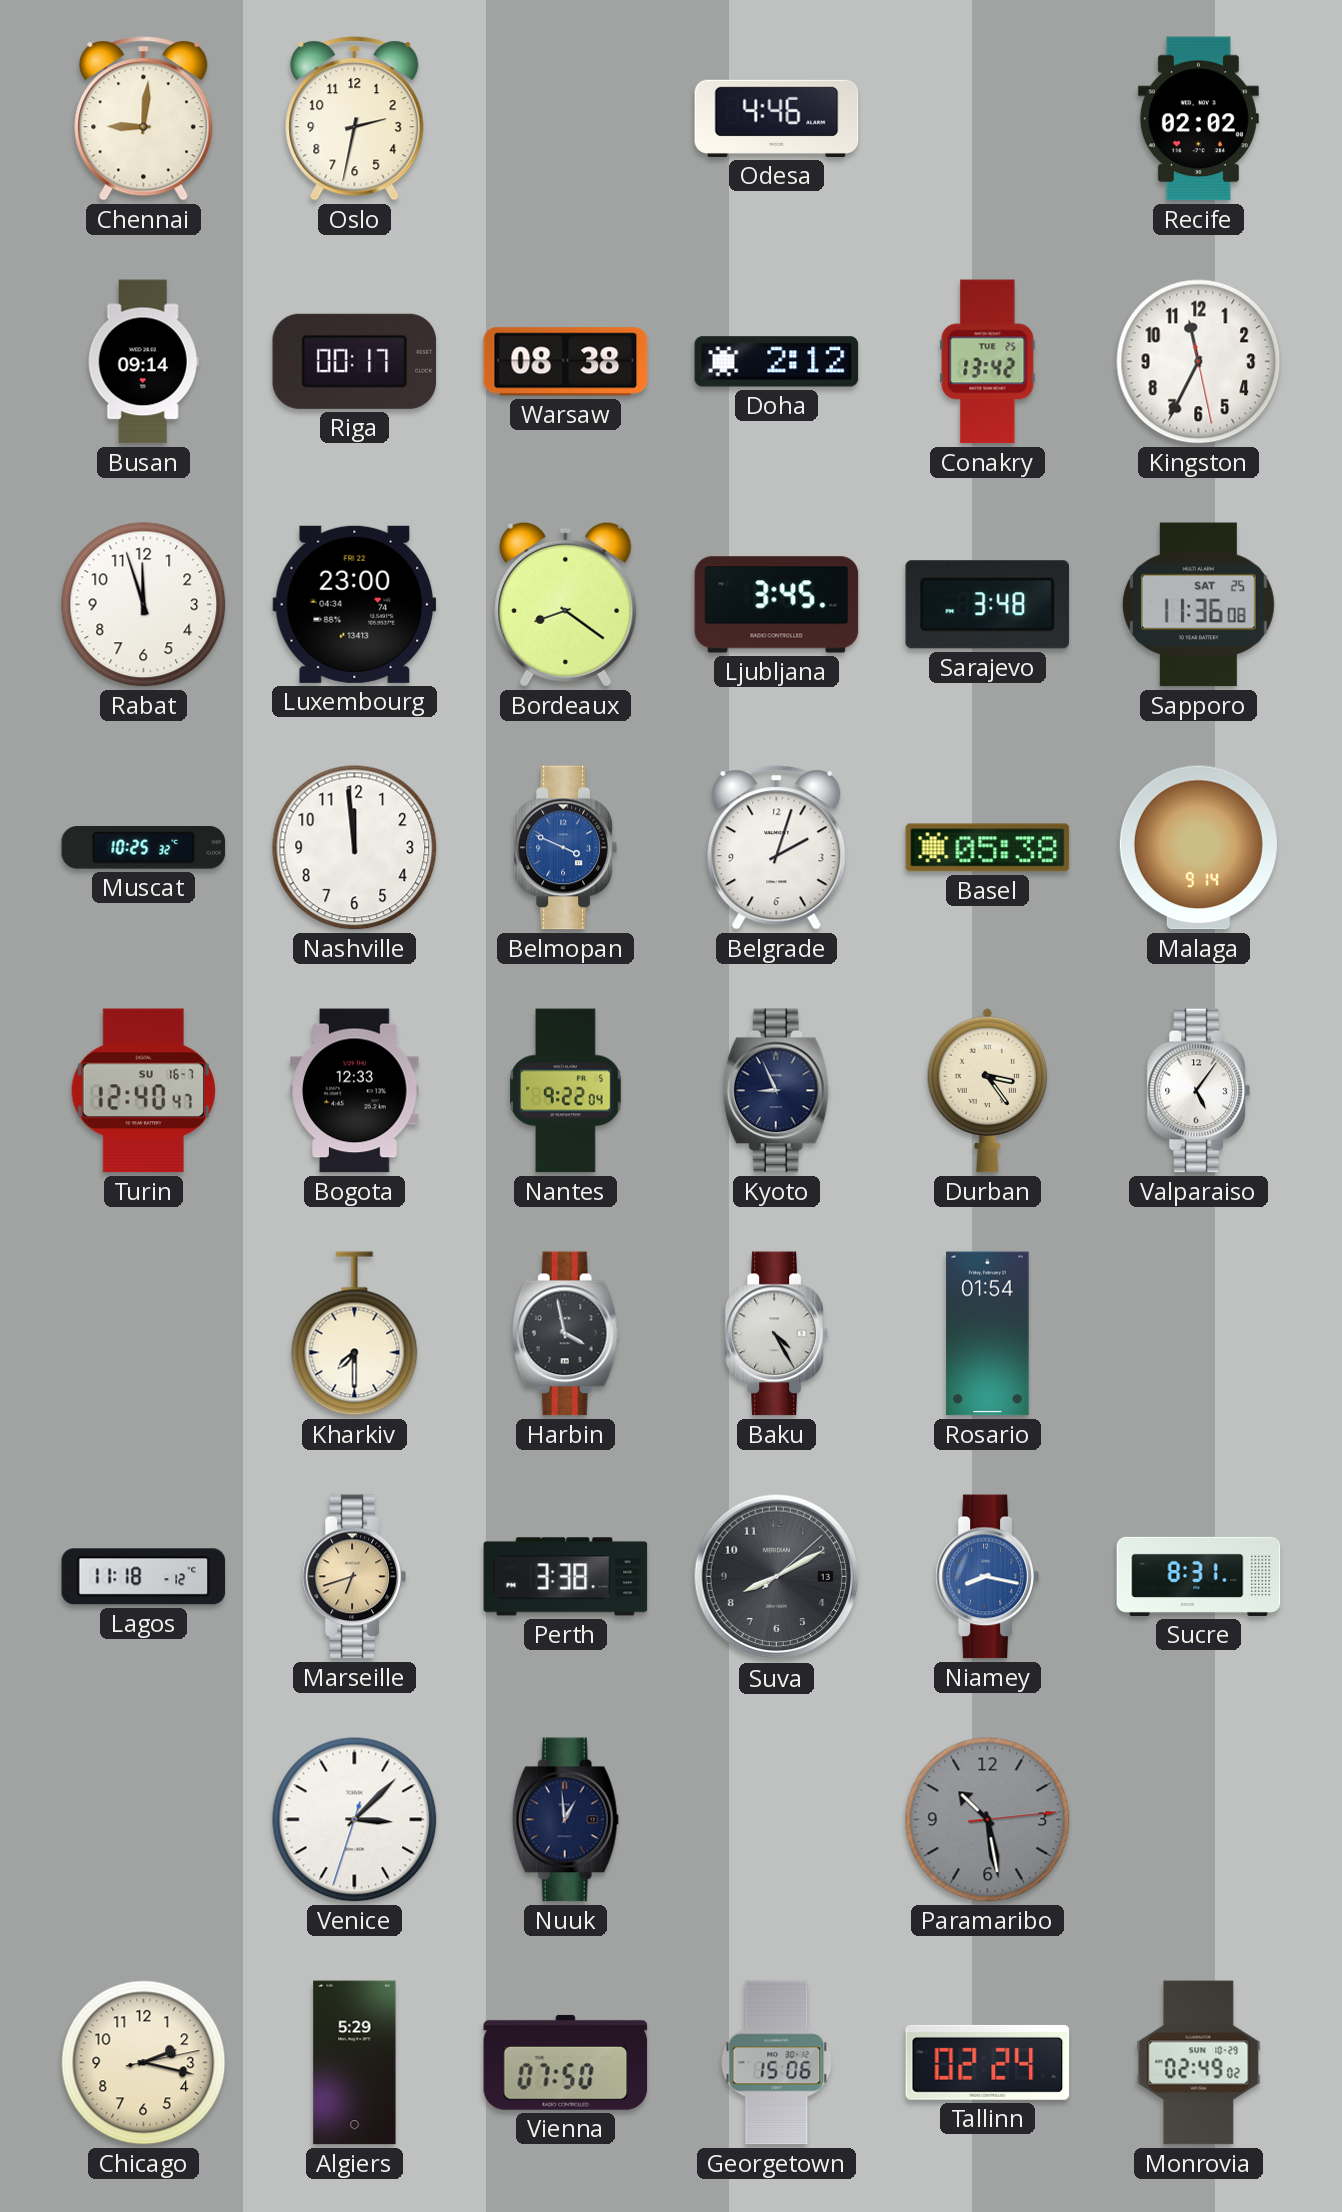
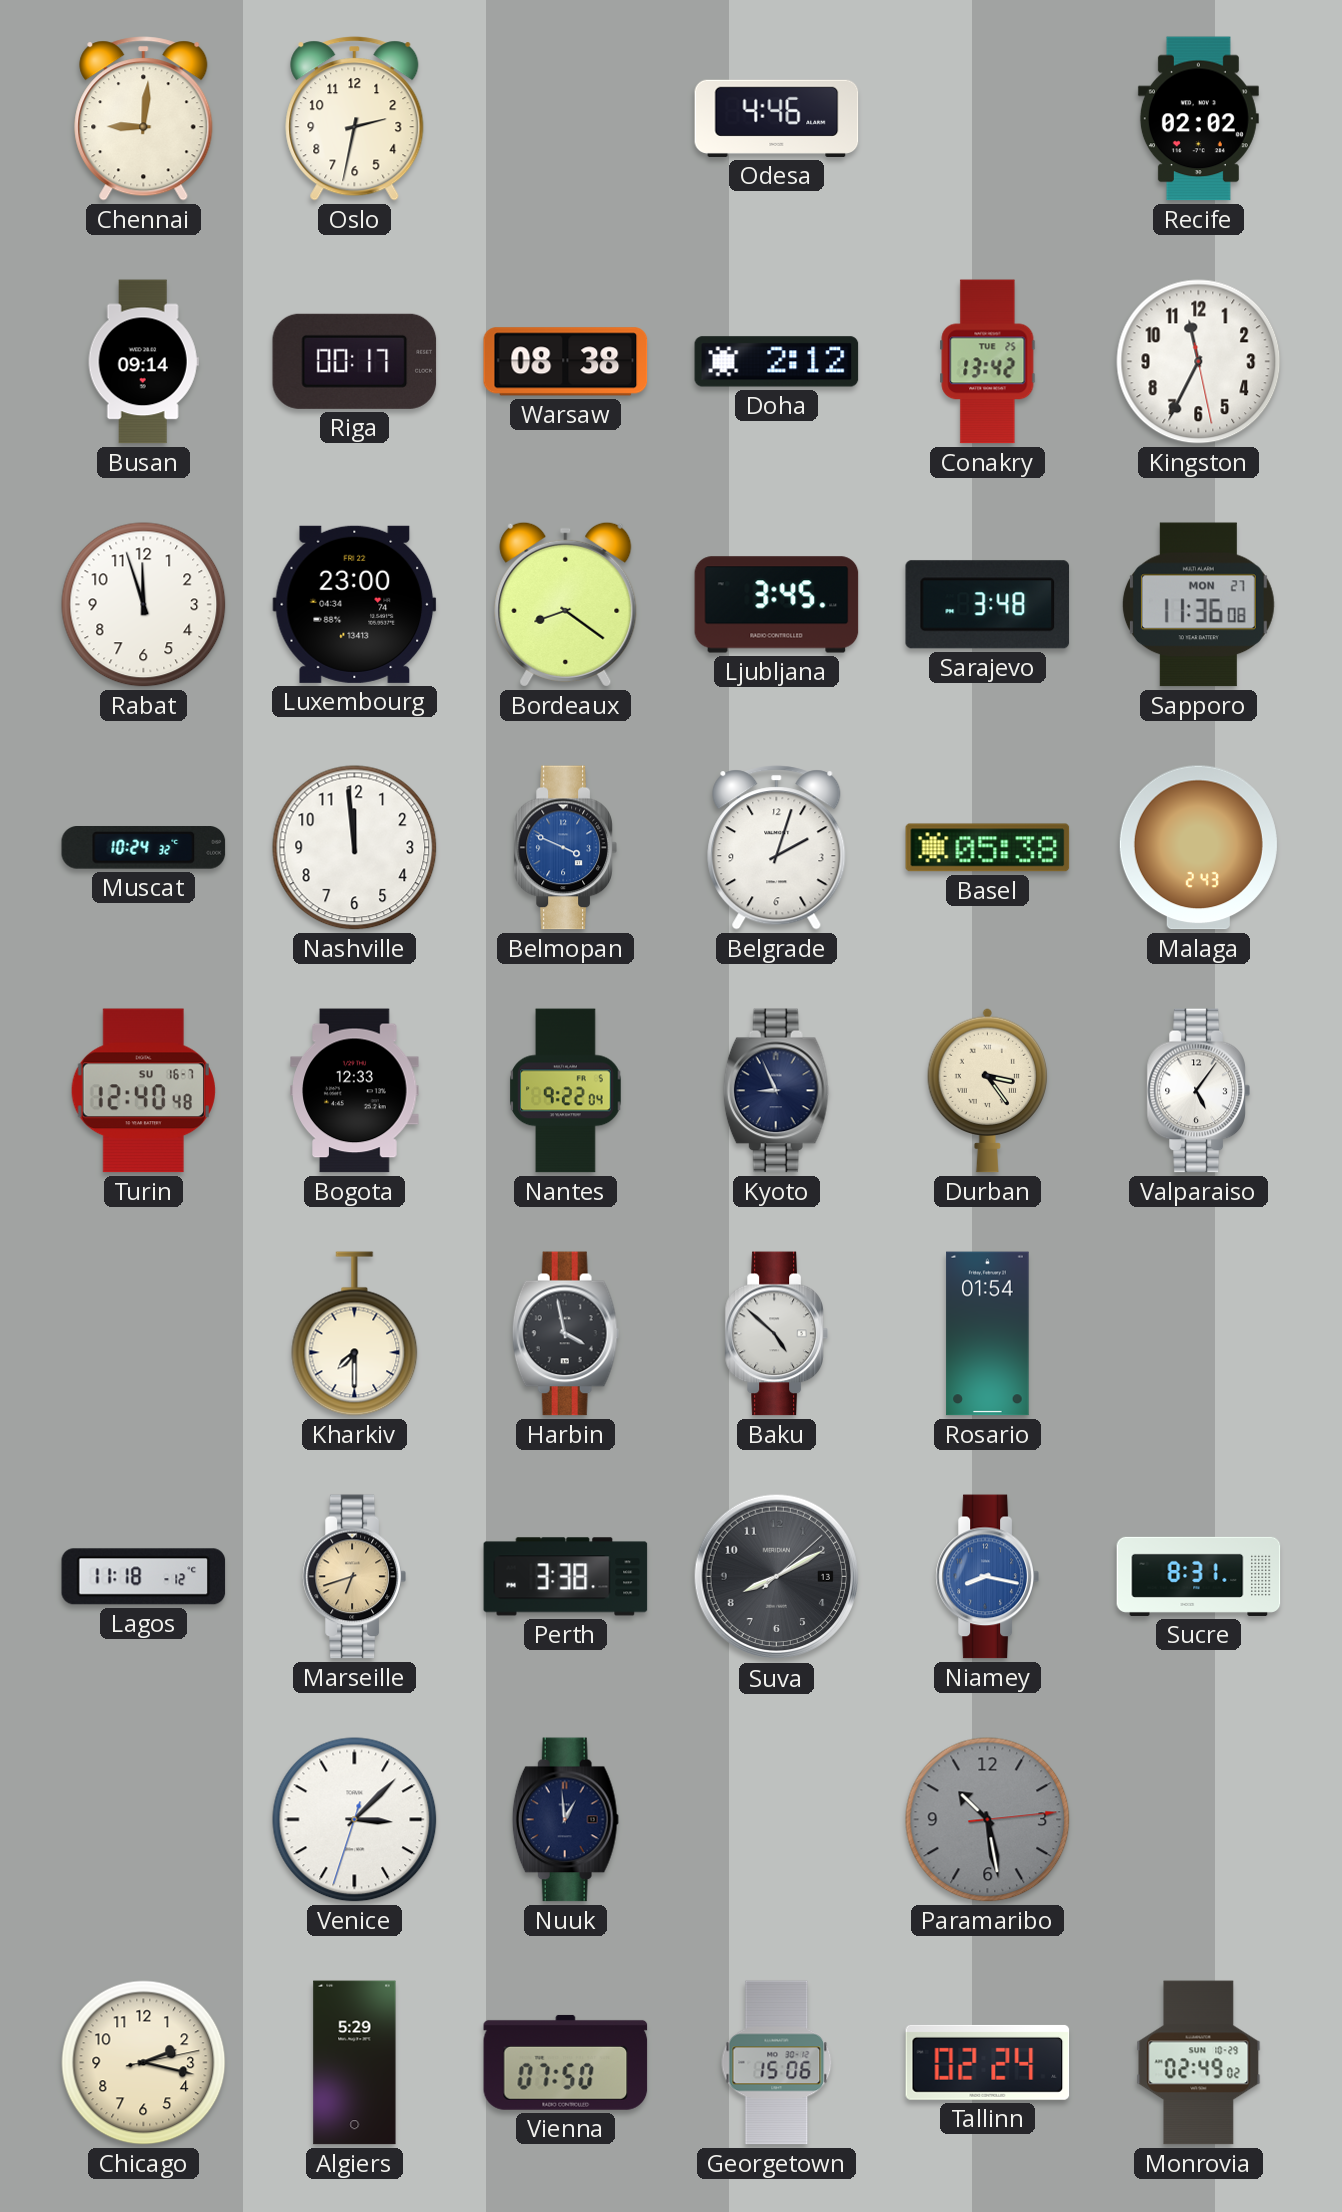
Sapporo date: SAT 25 -> MON 27 (1198, 605)
Muscat: 10:25 -> 10:24 (144, 848)
Malaga: 9:14 -> 2:43 (1198, 848)
Turin: 12:40:47 -> 12:40:48 (143, 1091)
Baku: 4:25 -> 4:52 (776, 1334)
